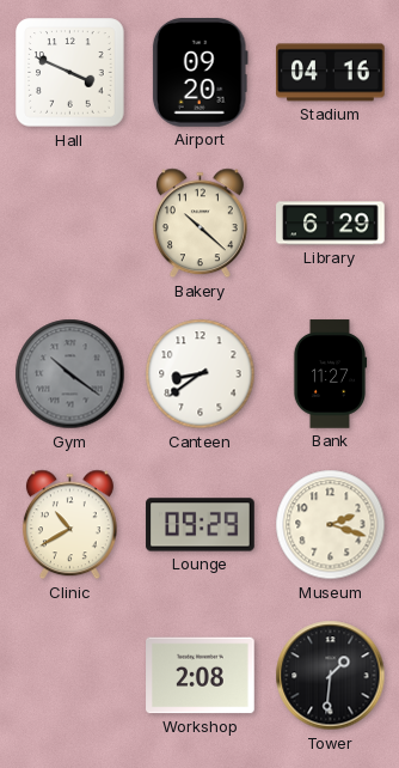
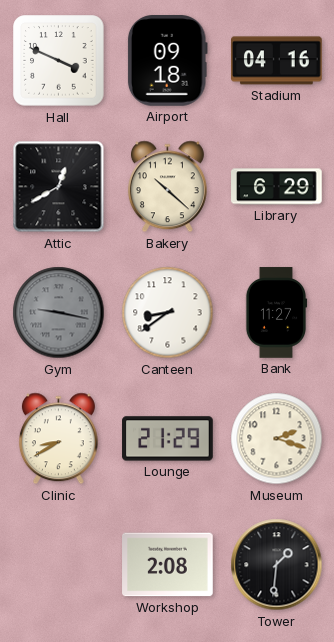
Airport: 09:20 -> 09:18 (167, 61)
Attic: none -> 12:40 (59, 187)
Gym: 10:21 -> 9:17 (59, 313)
Clinic: 10:40 -> 8:40 (58, 439)
Lounge: 09:29 -> 21:29 (168, 439)
